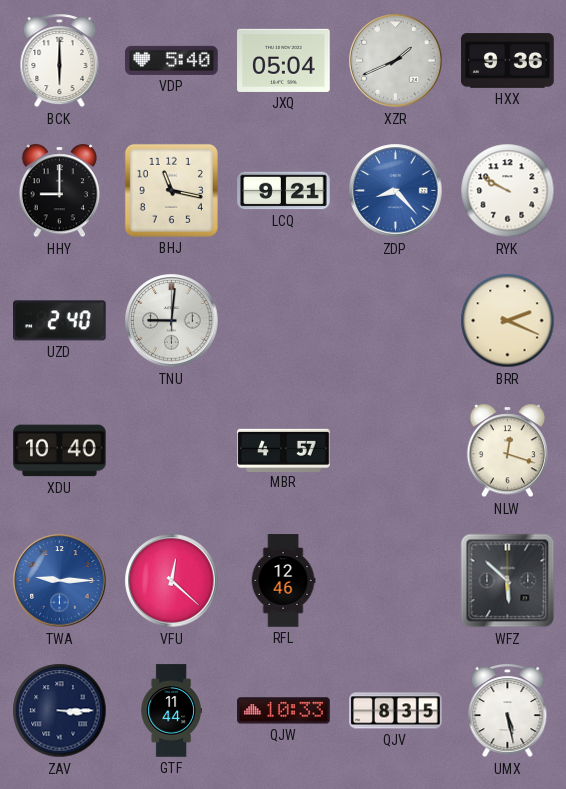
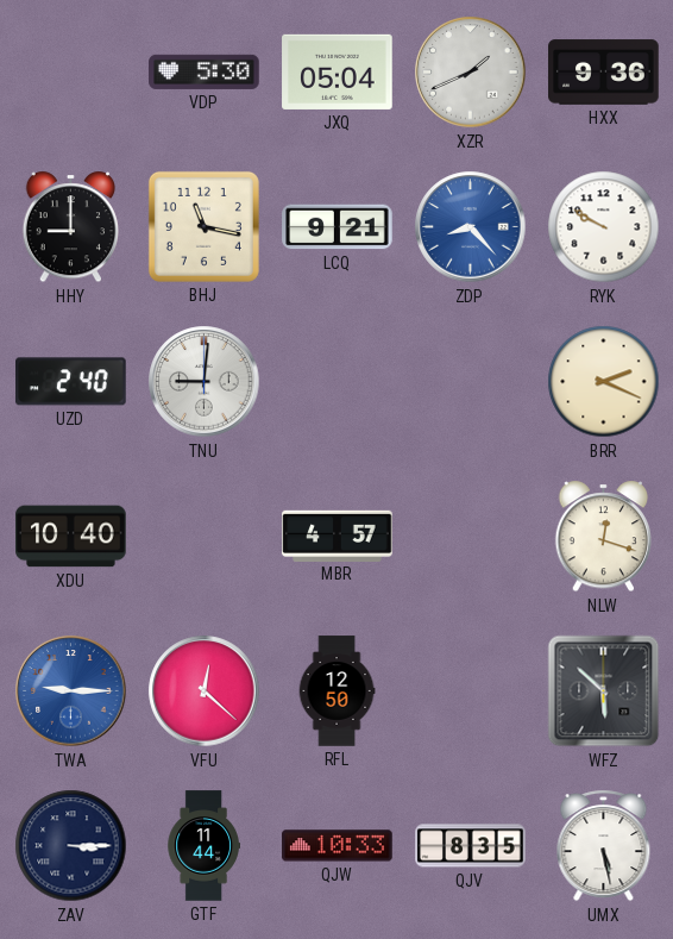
BCK: 6:00 -> none (60, 61)
VDP: 5:40 -> 5:30 (205, 71)
RFL: 12:46 -> 12:50 (336, 691)
